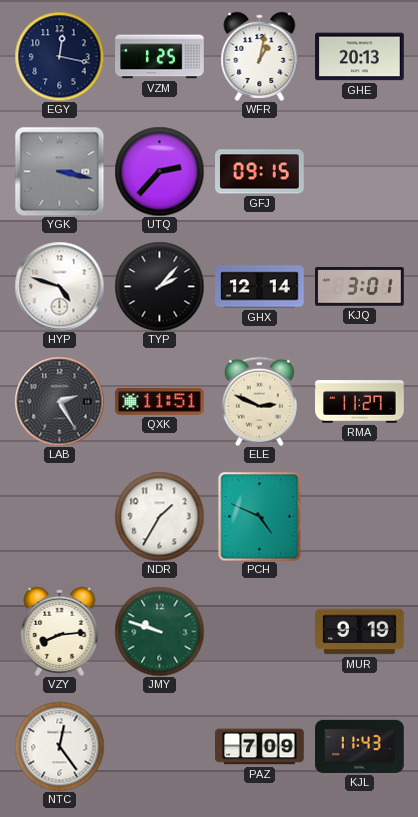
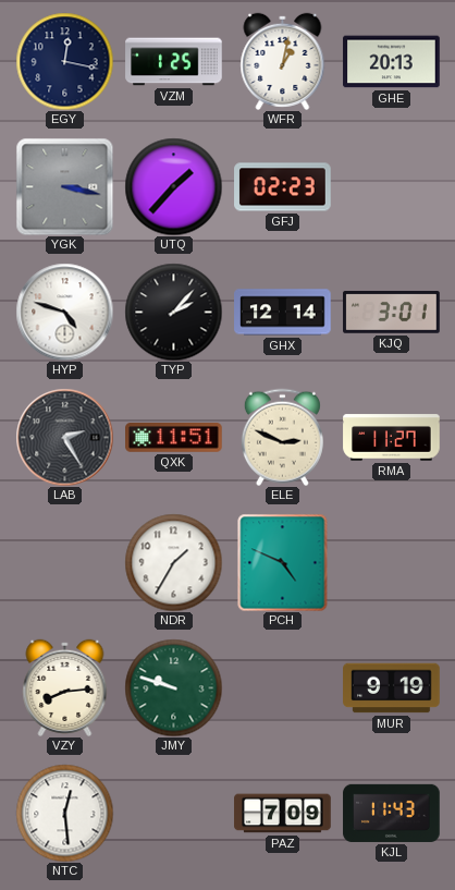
UTQ: 2:37 -> 1:37 (173, 186)
GFJ: 09:15 -> 02:23 (283, 187)
NTC: 12:24 -> 12:29 (64, 813)
